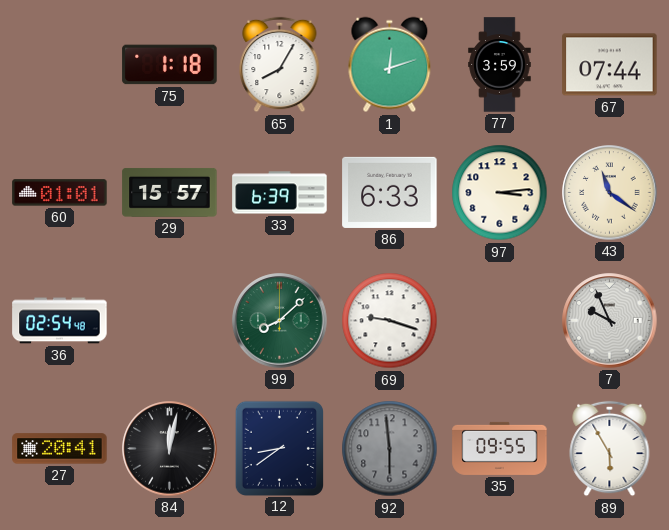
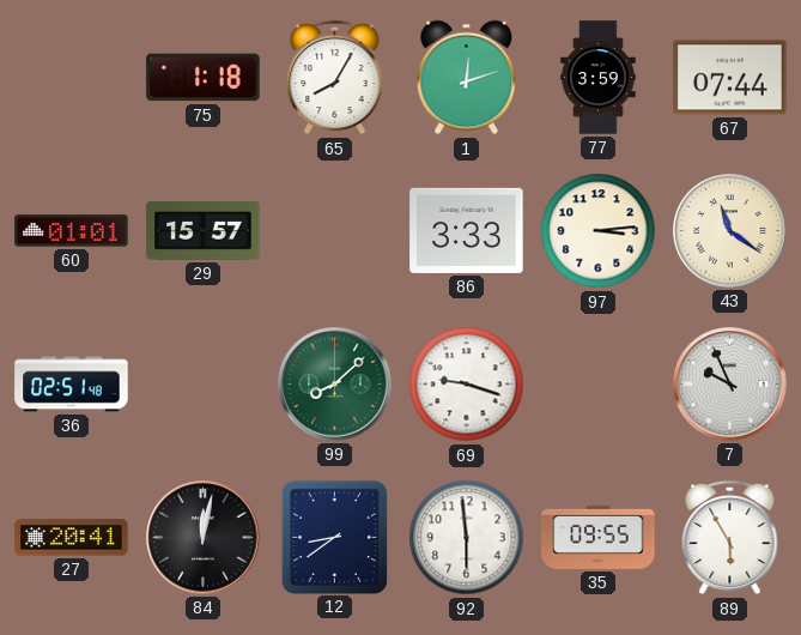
33: 6:39 -> none (280, 193)
86: 6:33 -> 3:33 (467, 230)
36: 02:54 -> 02:51 (72, 385)
92 dial: grey -> white (467, 538)
